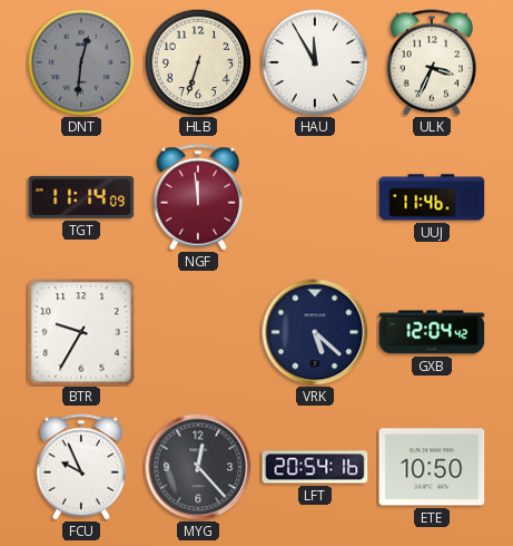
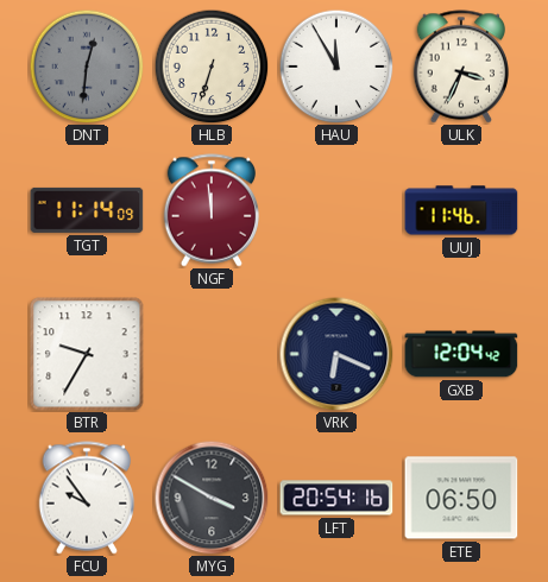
VRK: 5:22 -> 6:19 (336, 354)
FCU: 9:56 -> 9:54 (87, 498)
MYG: 12:23 -> 3:50 (212, 498)
ETE: 10:50 -> 06:50 (461, 498)
